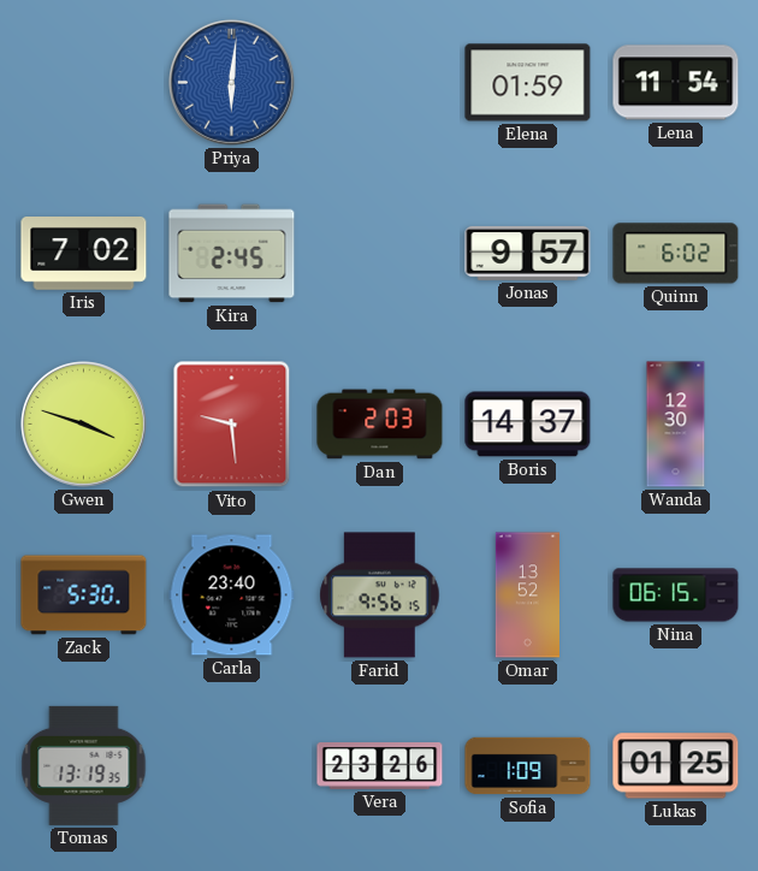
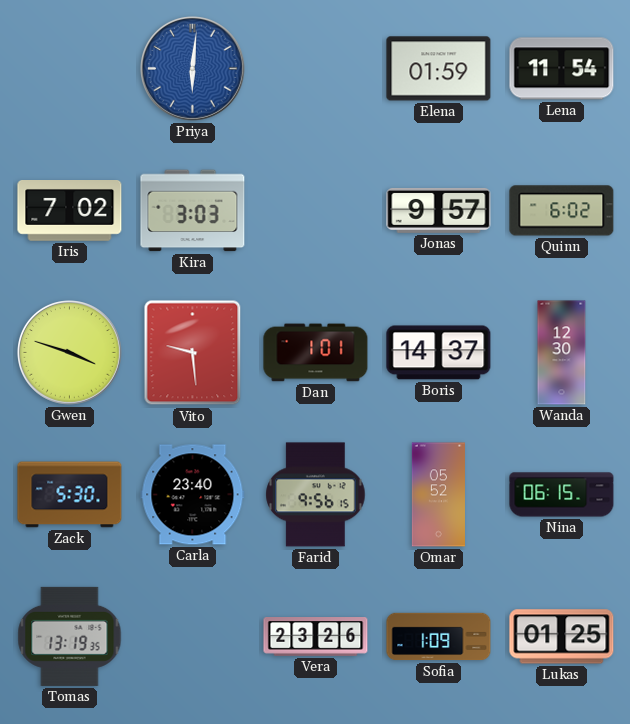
Kira: 2:45 -> 3:03 (193, 211)
Dan: 2:03 -> 1:01 (316, 353)
Omar: 13:52 -> 05:52 (438, 495)
